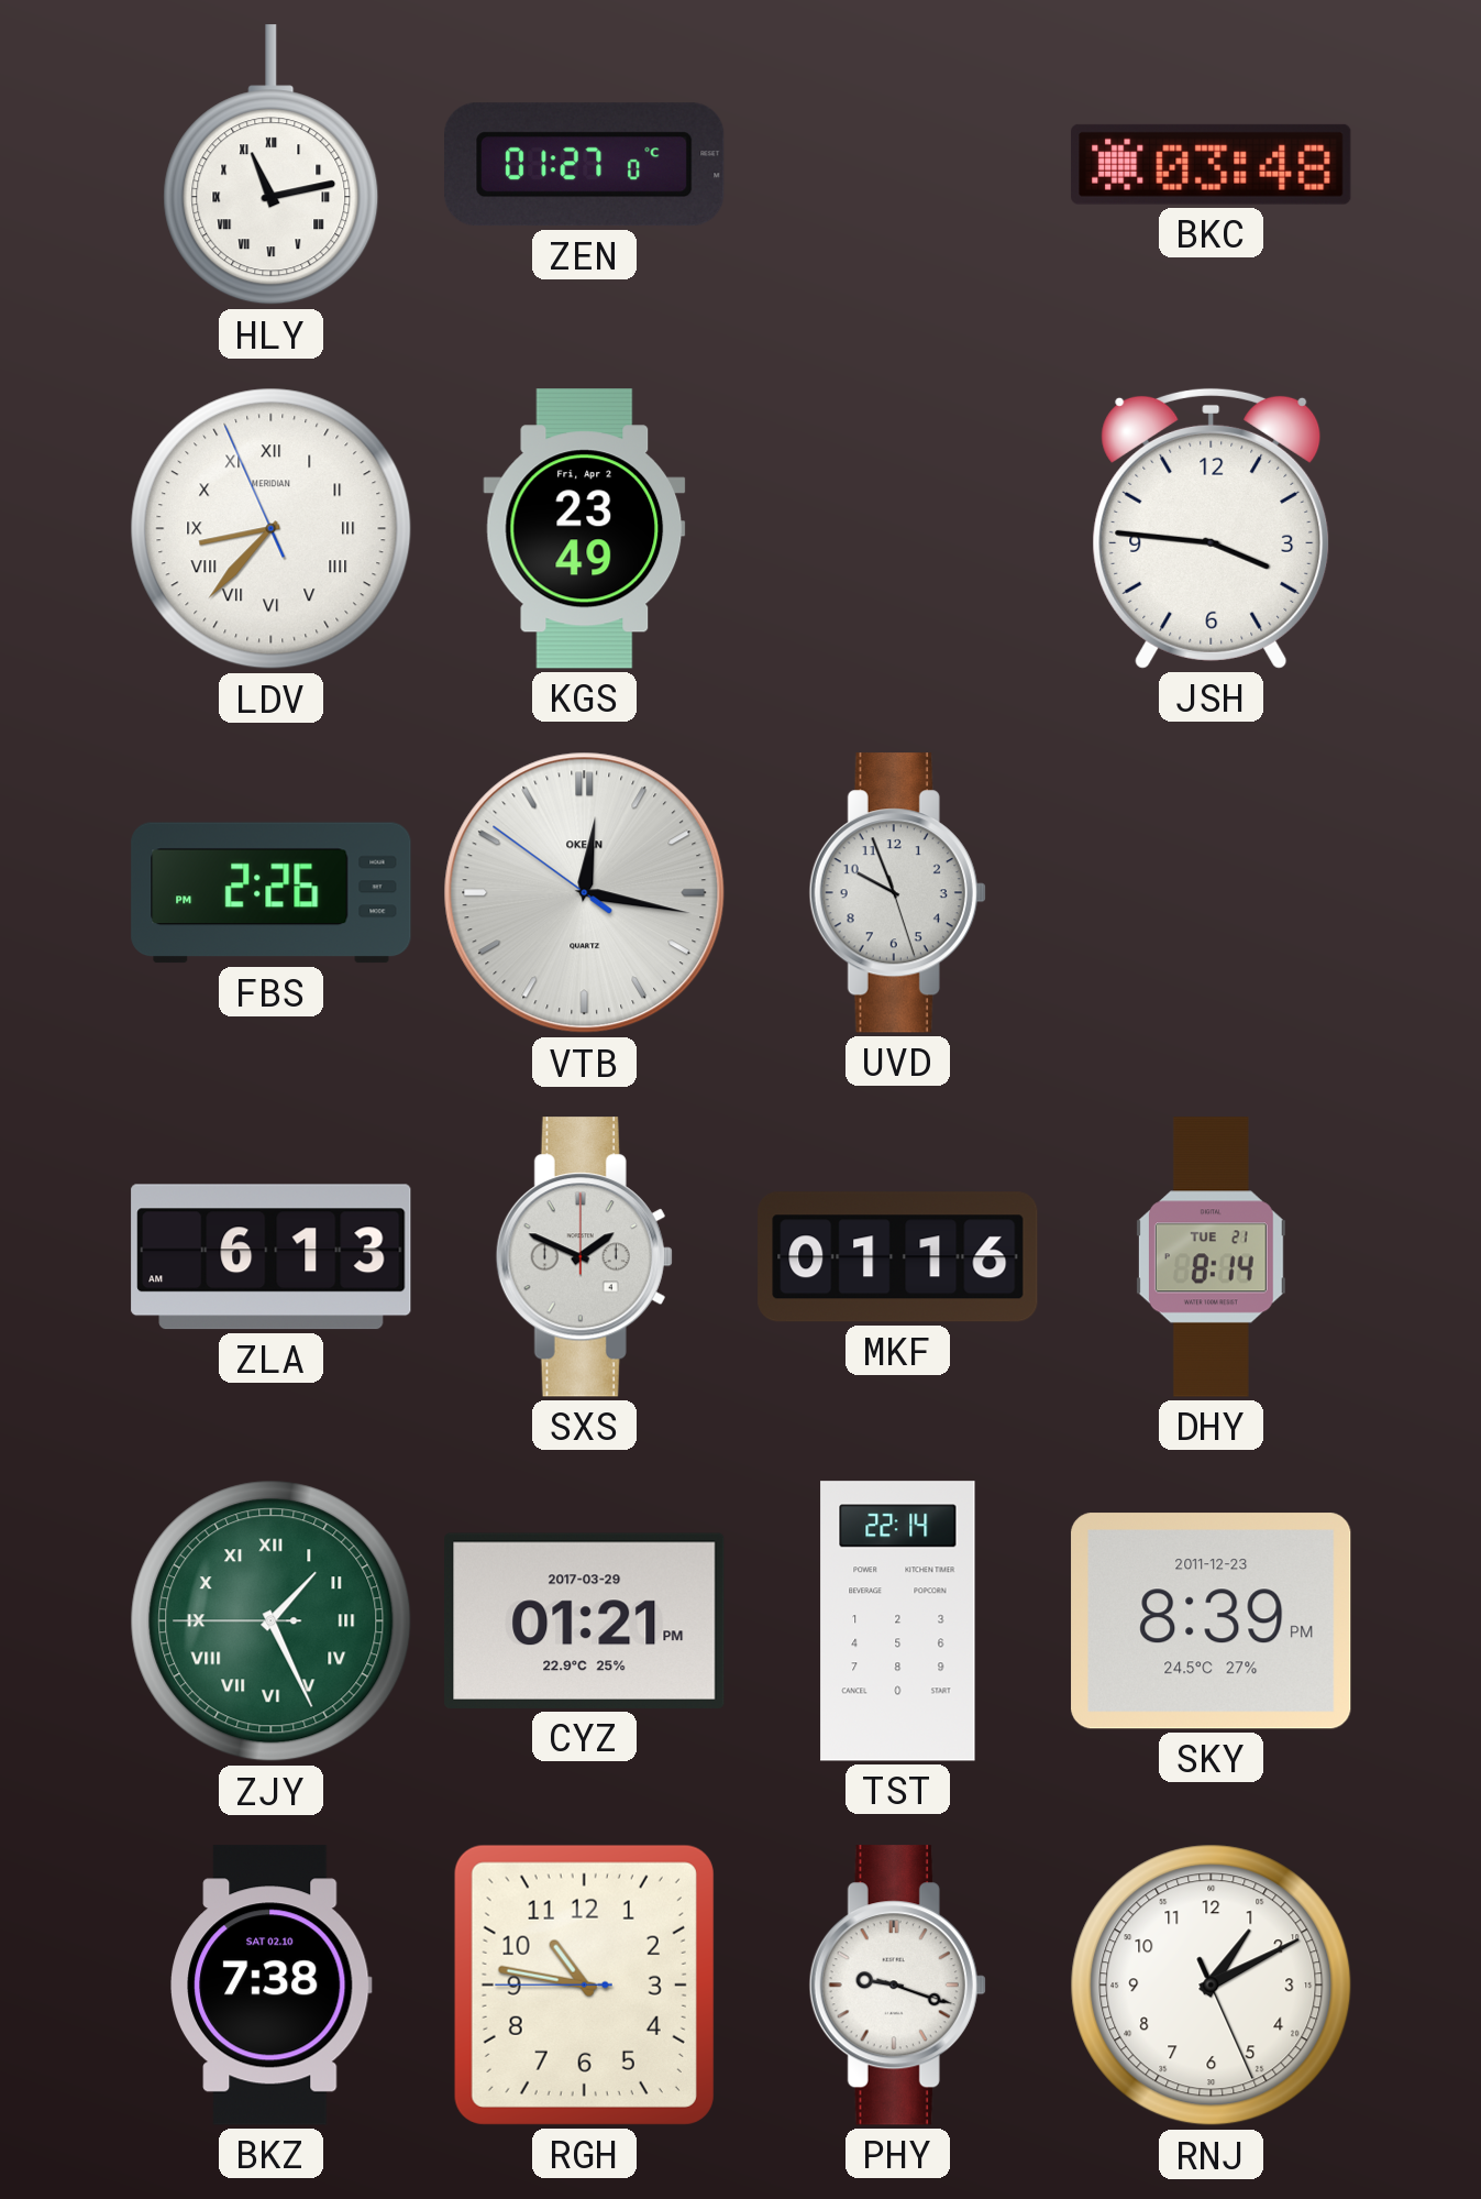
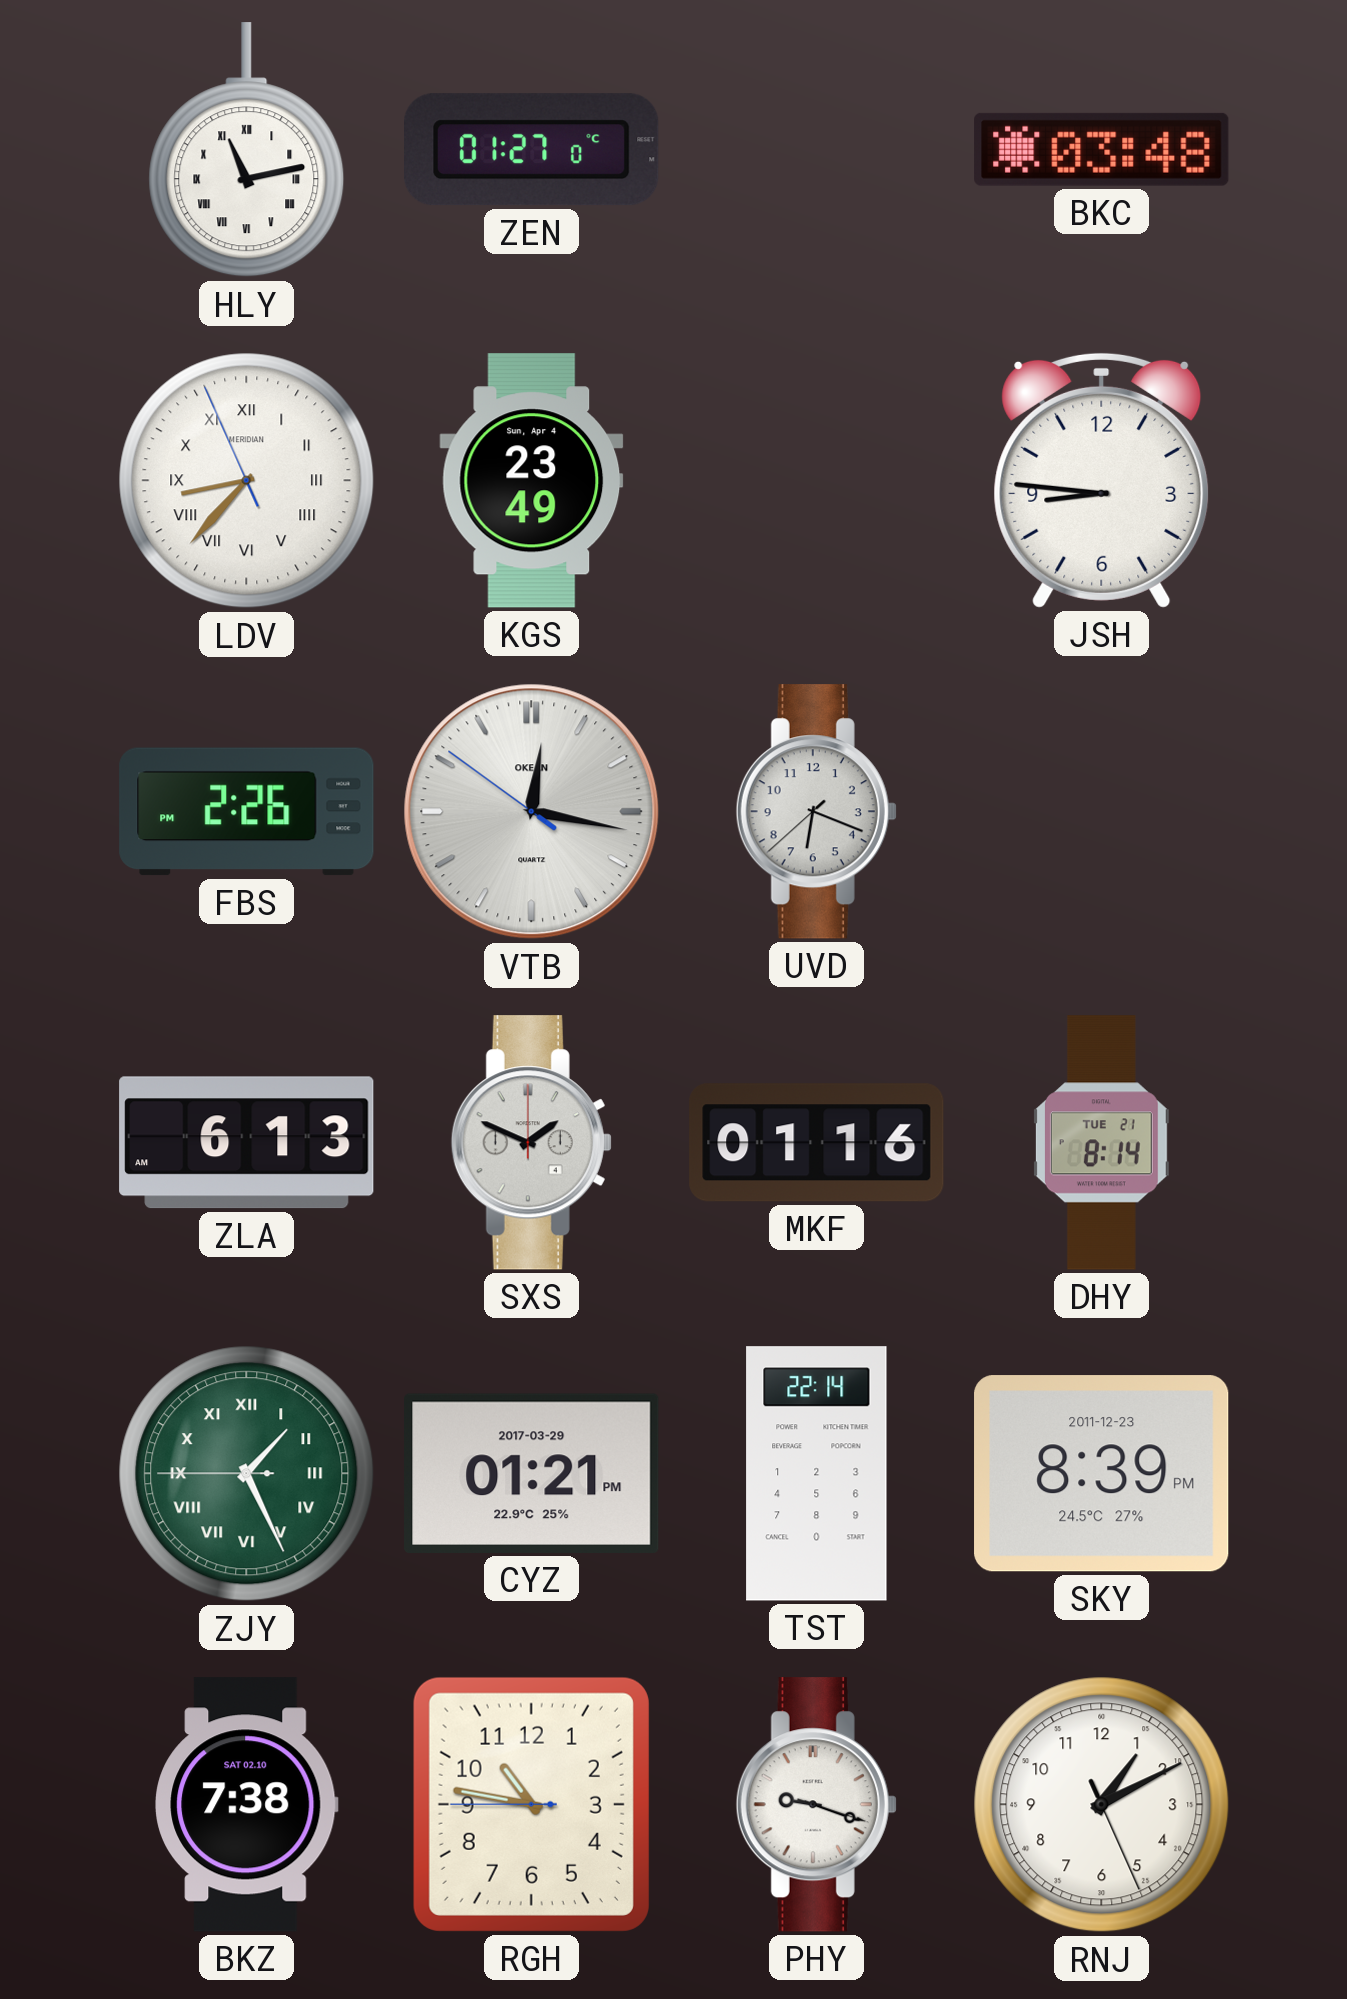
KGS date: Fri, Apr 2 -> Sun, Apr 4 (532, 481)
JSH: 3:46 -> 8:46 (1102, 480)
UVD: 9:56 -> 6:18 (816, 812)
